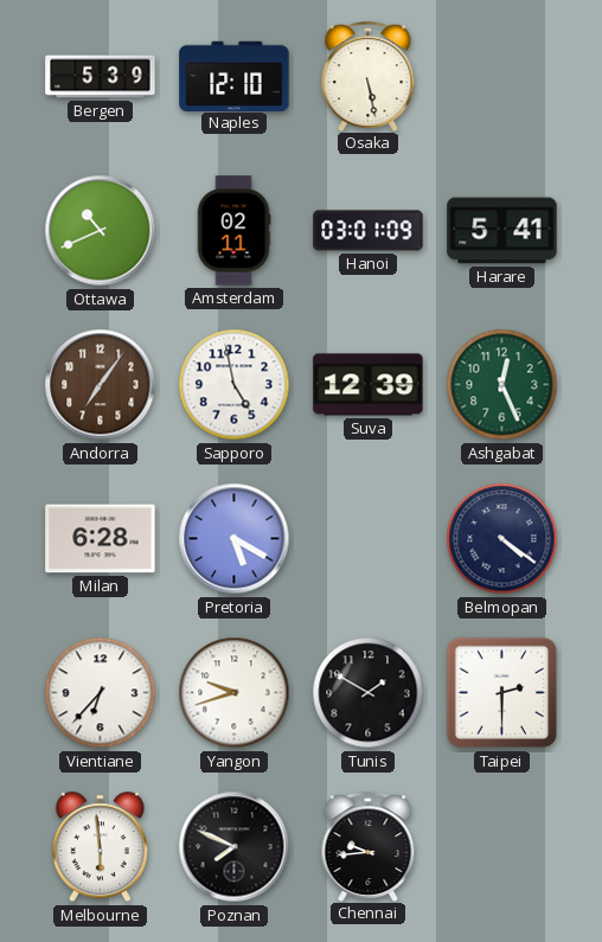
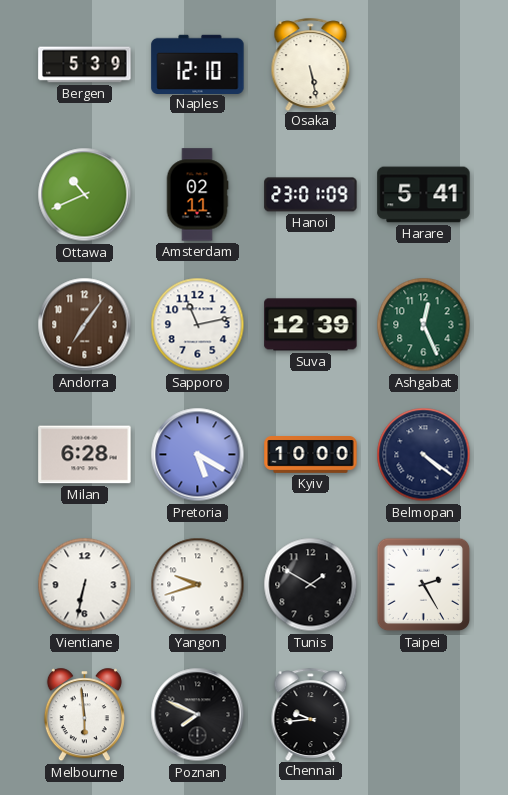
Hanoi: 03:01 -> 23:01 (311, 195)
Sapporo: 4:58 -> 11:13 (198, 325)
Kyiv: none -> 10:00 (311, 455)
Vientiane: 6:37 -> 6:32 (85, 585)
Taipei: 2:30 -> 2:25 (424, 585)
